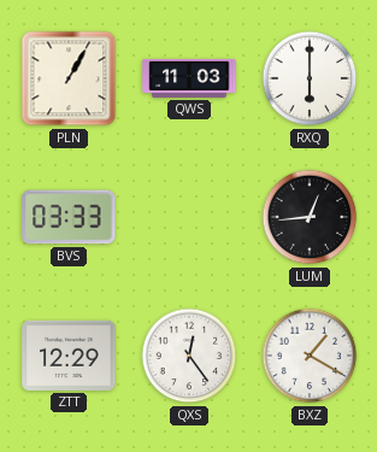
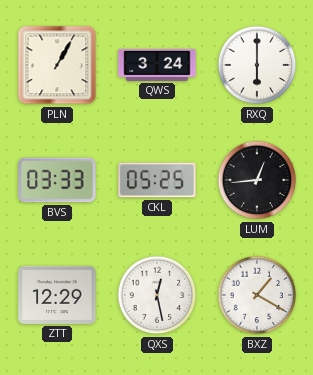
QWS: 11:03 -> 3:24 (157, 65)
CKL: none -> 05:25 (157, 180)
QXS: 12:24 -> 12:28 (157, 295)
